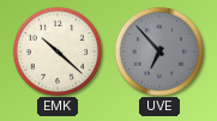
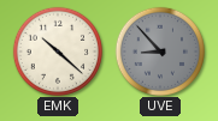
UVE: 6:53 -> 8:53 (159, 50)
